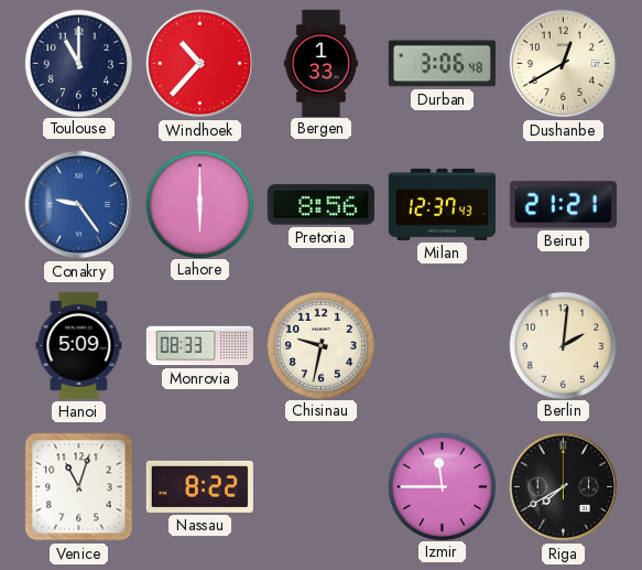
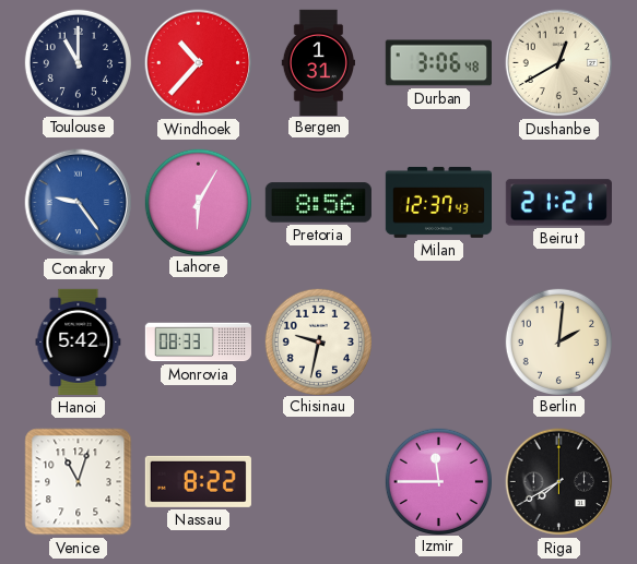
Bergen: 1:33 -> 1:31 (318, 62)
Lahore: 6:00 -> 6:05 (198, 202)
Hanoi: 5:09 -> 5:42 (79, 341)
